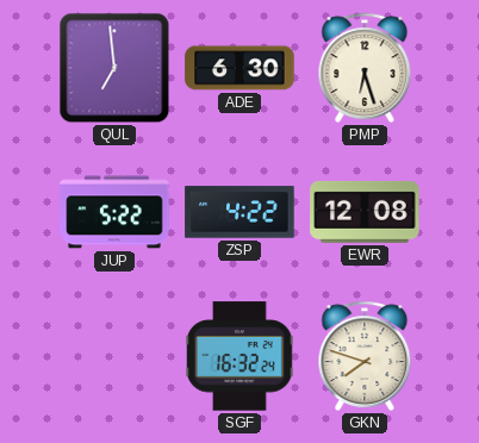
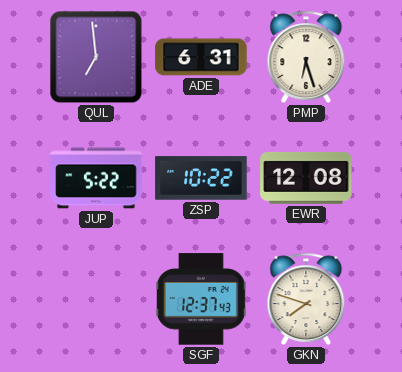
ADE: 6:30 -> 6:31 (201, 57)
ZSP: 4:22 -> 10:22 (201, 178)
SGF: 16:32 -> 12:37 (201, 299)
